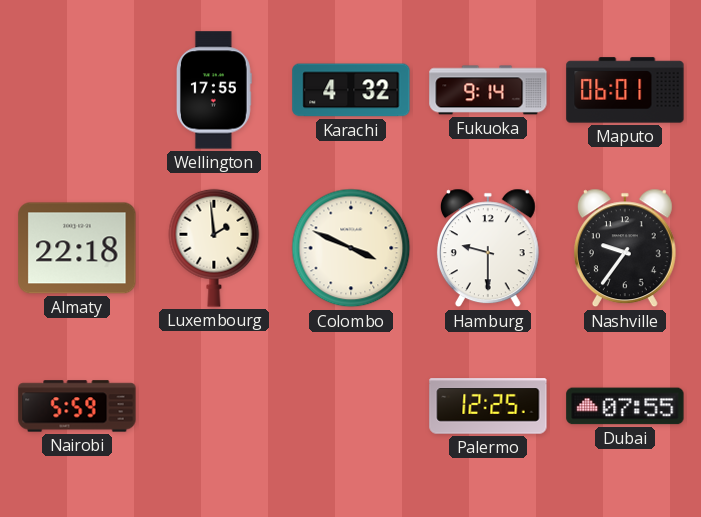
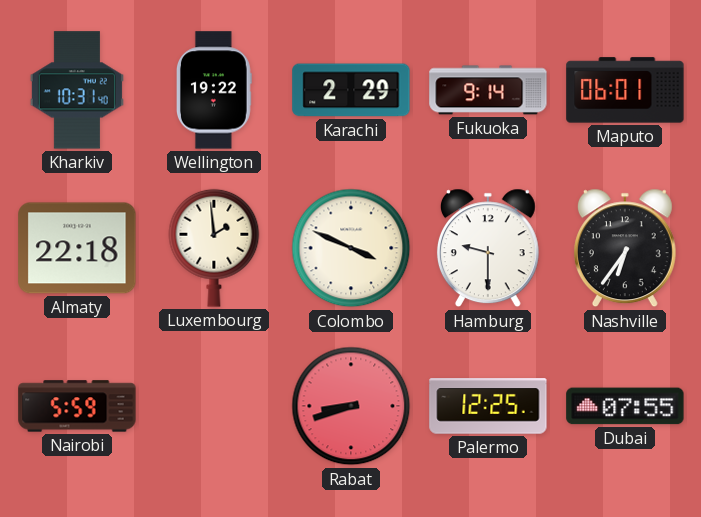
Kharkiv: none -> 10:31 (77, 90)
Wellington: 17:55 -> 19:22 (214, 90)
Karachi: 4:32 -> 2:29 (351, 90)
Nashville: 9:36 -> 6:36 (625, 248)
Rabat: none -> 8:42 (351, 406)
